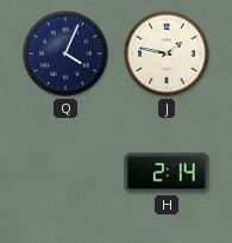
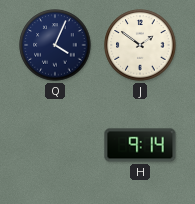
J: 1:47 -> 1:51 (140, 45)
H: 2:14 -> 9:14 (140, 145)
